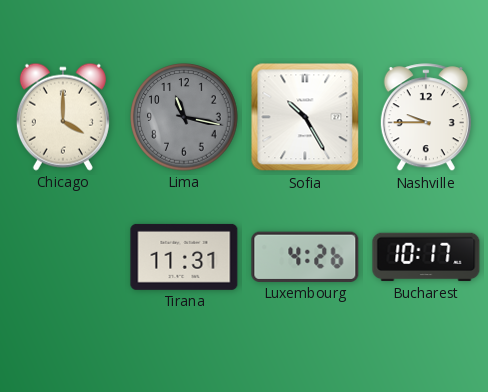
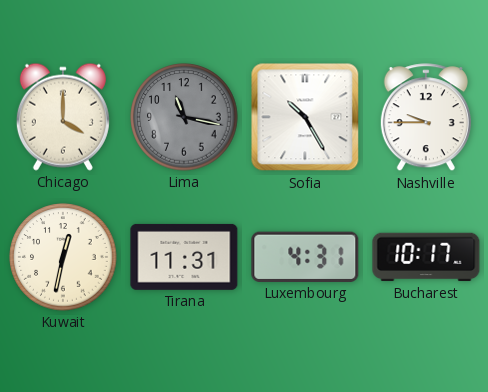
Kuwait: none -> 12:32 (63, 257)
Luxembourg: 4:26 -> 4:31 (305, 257)
